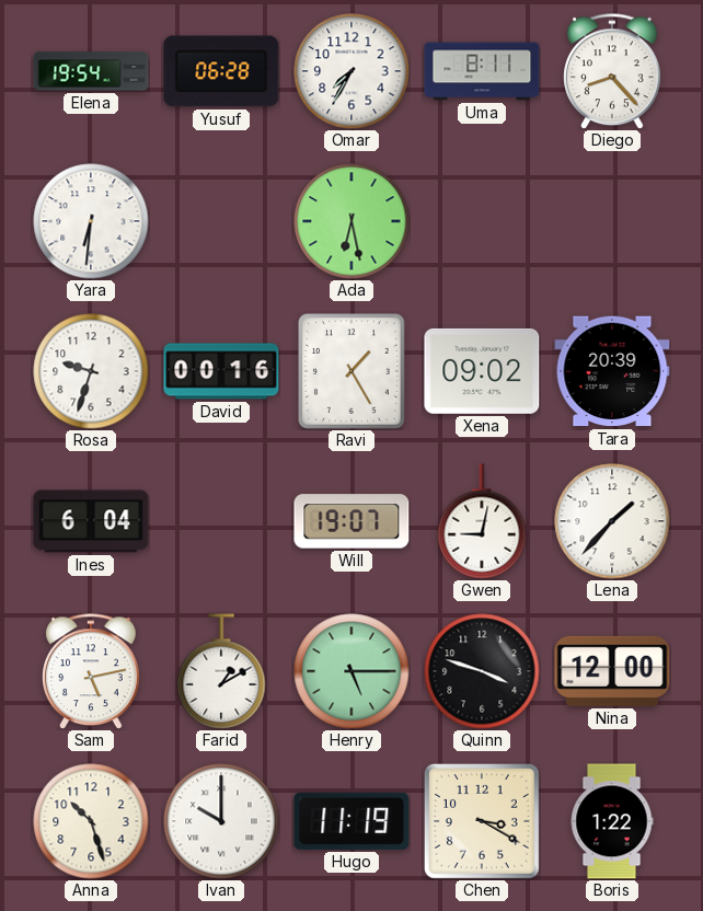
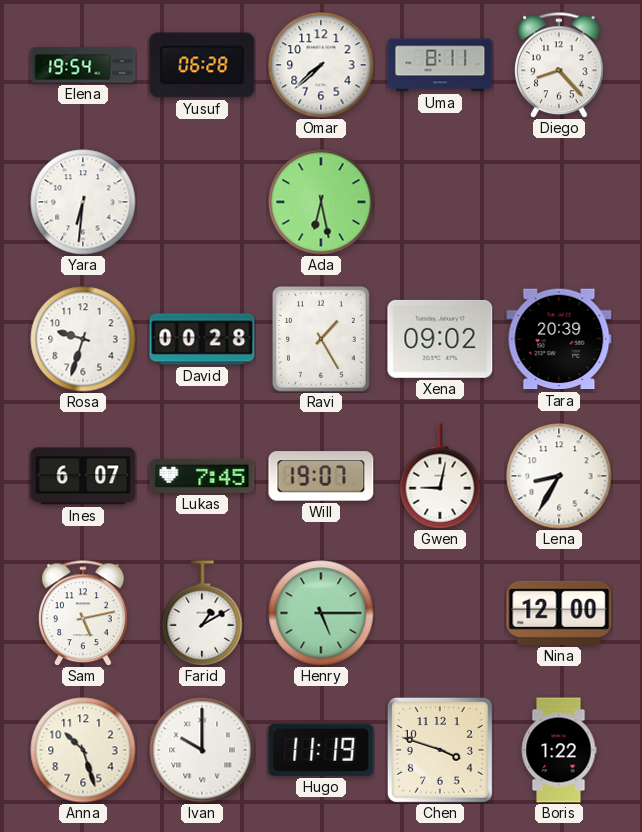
Omar: 7:35 -> 7:38 (321, 65)
David: 00:16 -> 00:28 (202, 339)
Ines: 6:04 -> 6:07 (83, 476)
Lukas: none -> 7:45 (202, 476)
Lena: 1:37 -> 8:35 (559, 476)
Quinn: 3:48 -> none (482, 671)
Chen: 3:20 -> 3:48 (440, 750)
